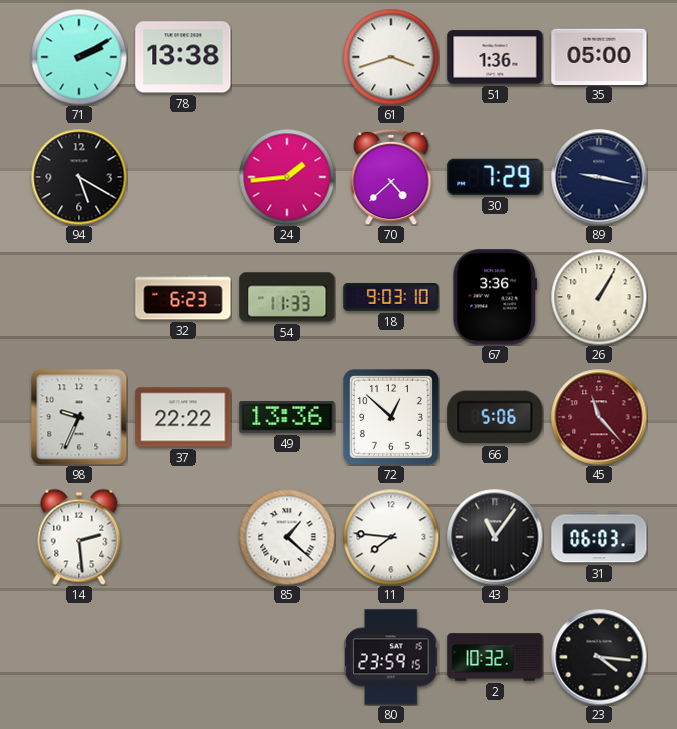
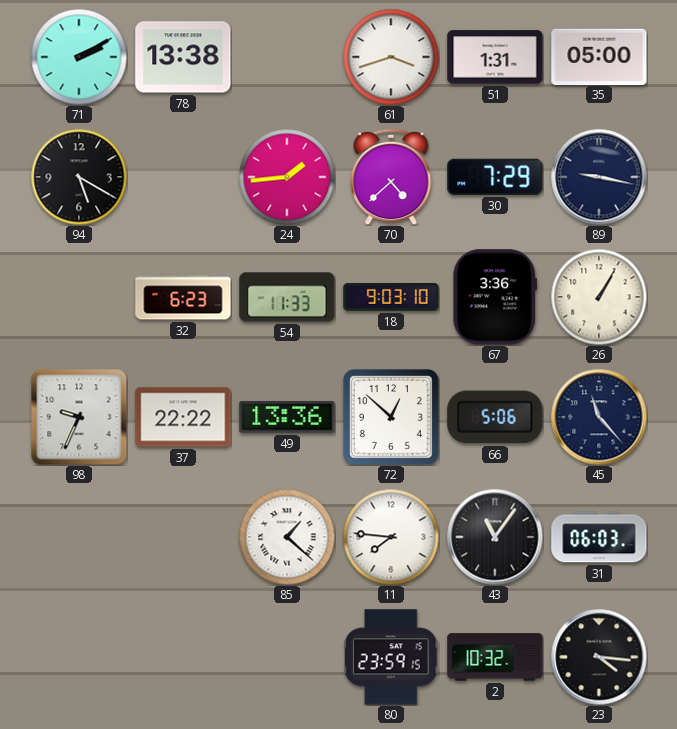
51: 1:36 -> 1:31 (495, 57)
45 dial: burgundy -> navy (599, 417)
14: 2:29 -> none (79, 537)
